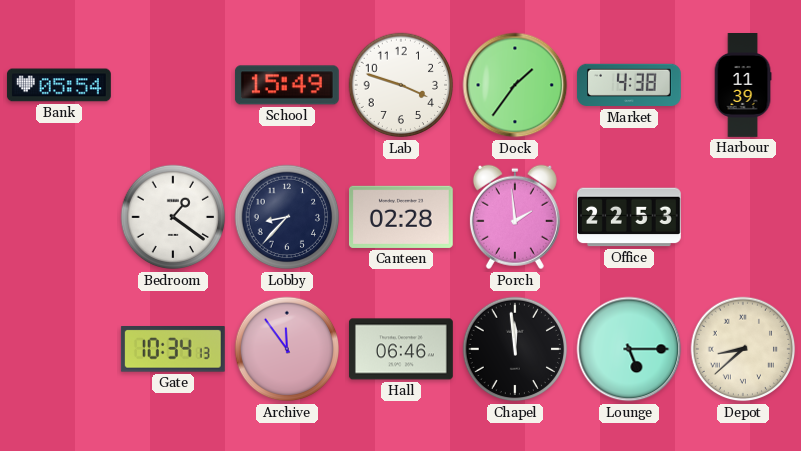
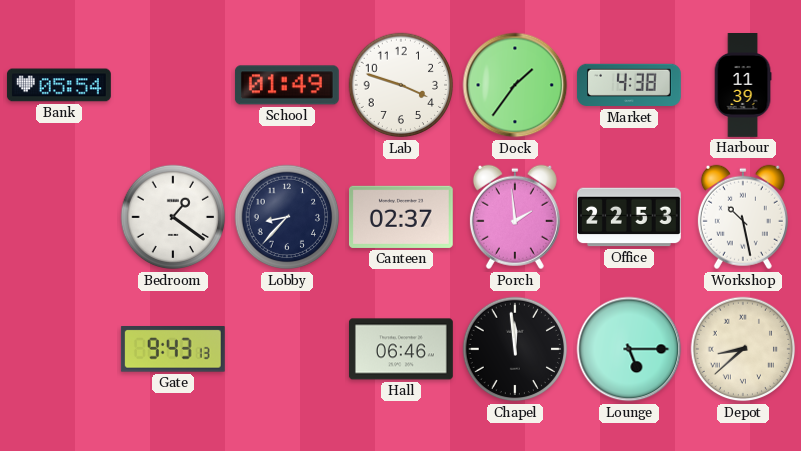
School: 15:49 -> 01:49 (287, 85)
Canteen: 02:28 -> 02:37 (401, 217)
Workshop: none -> 10:28 (743, 217)
Gate: 10:34 -> 9:43 (173, 350)
Archive: 11:54 -> none (287, 349)
